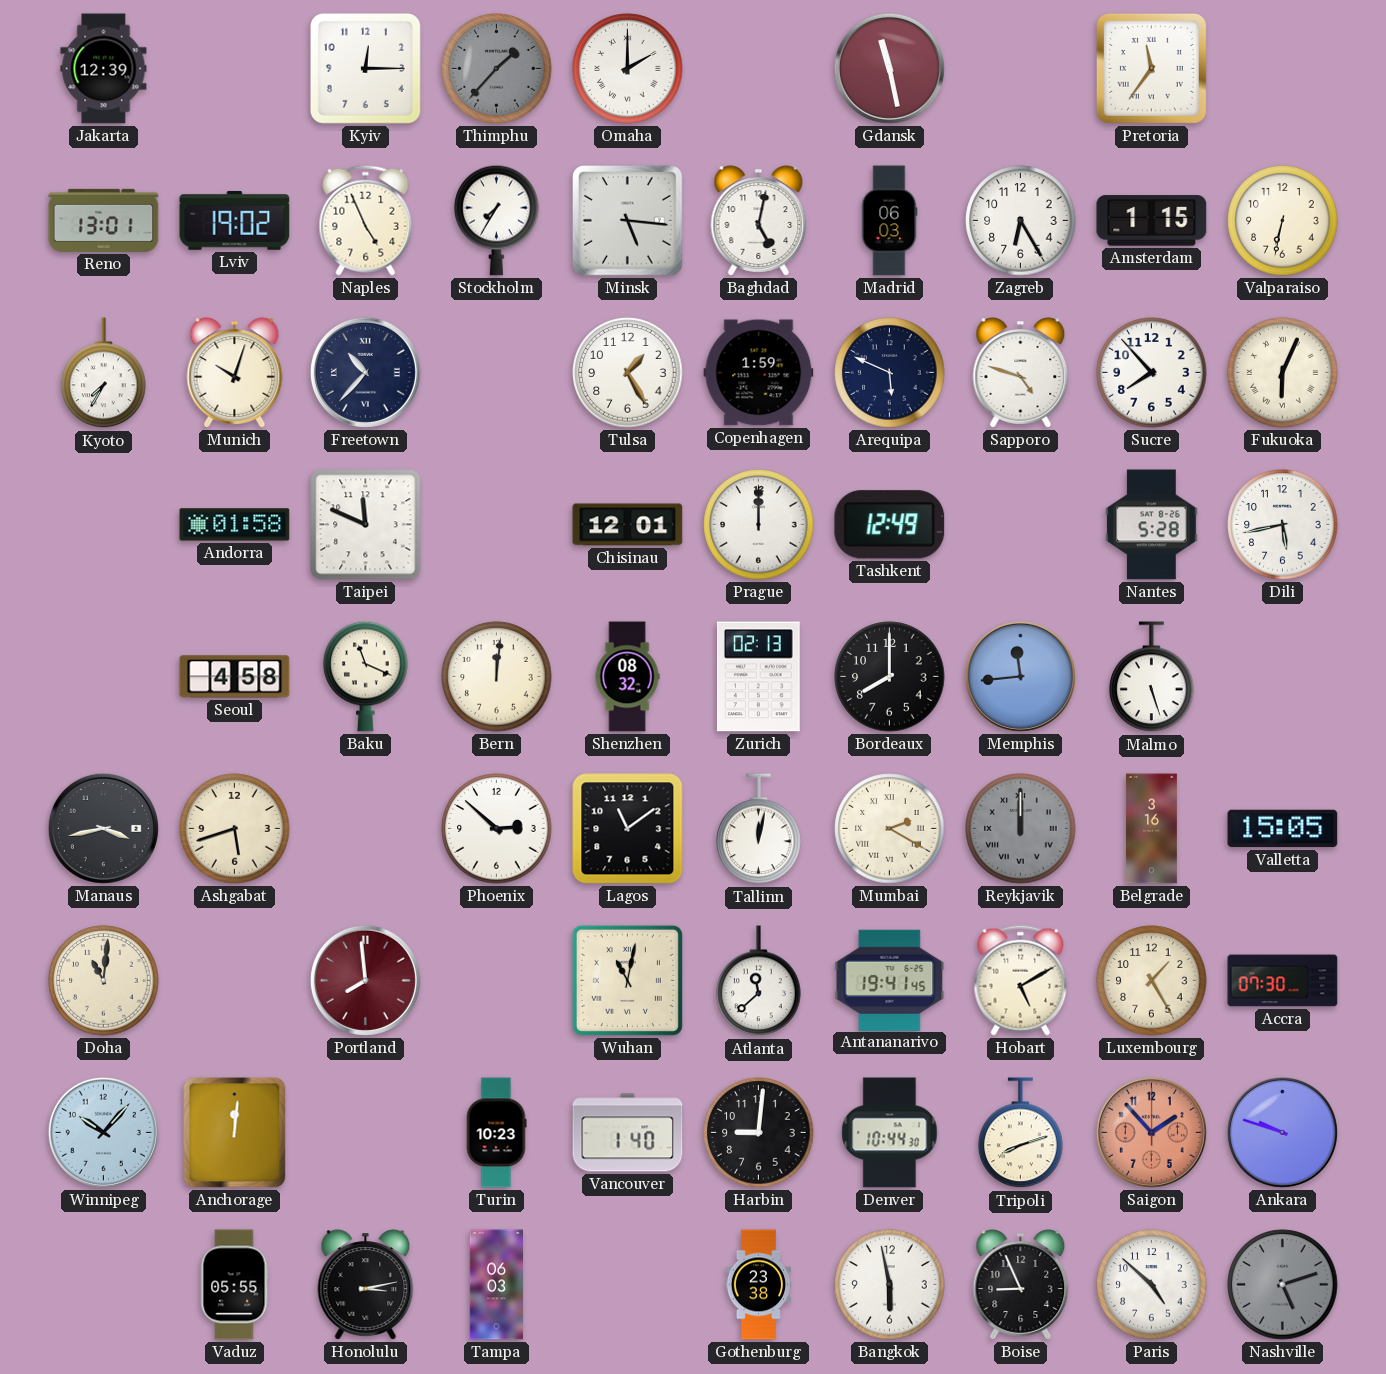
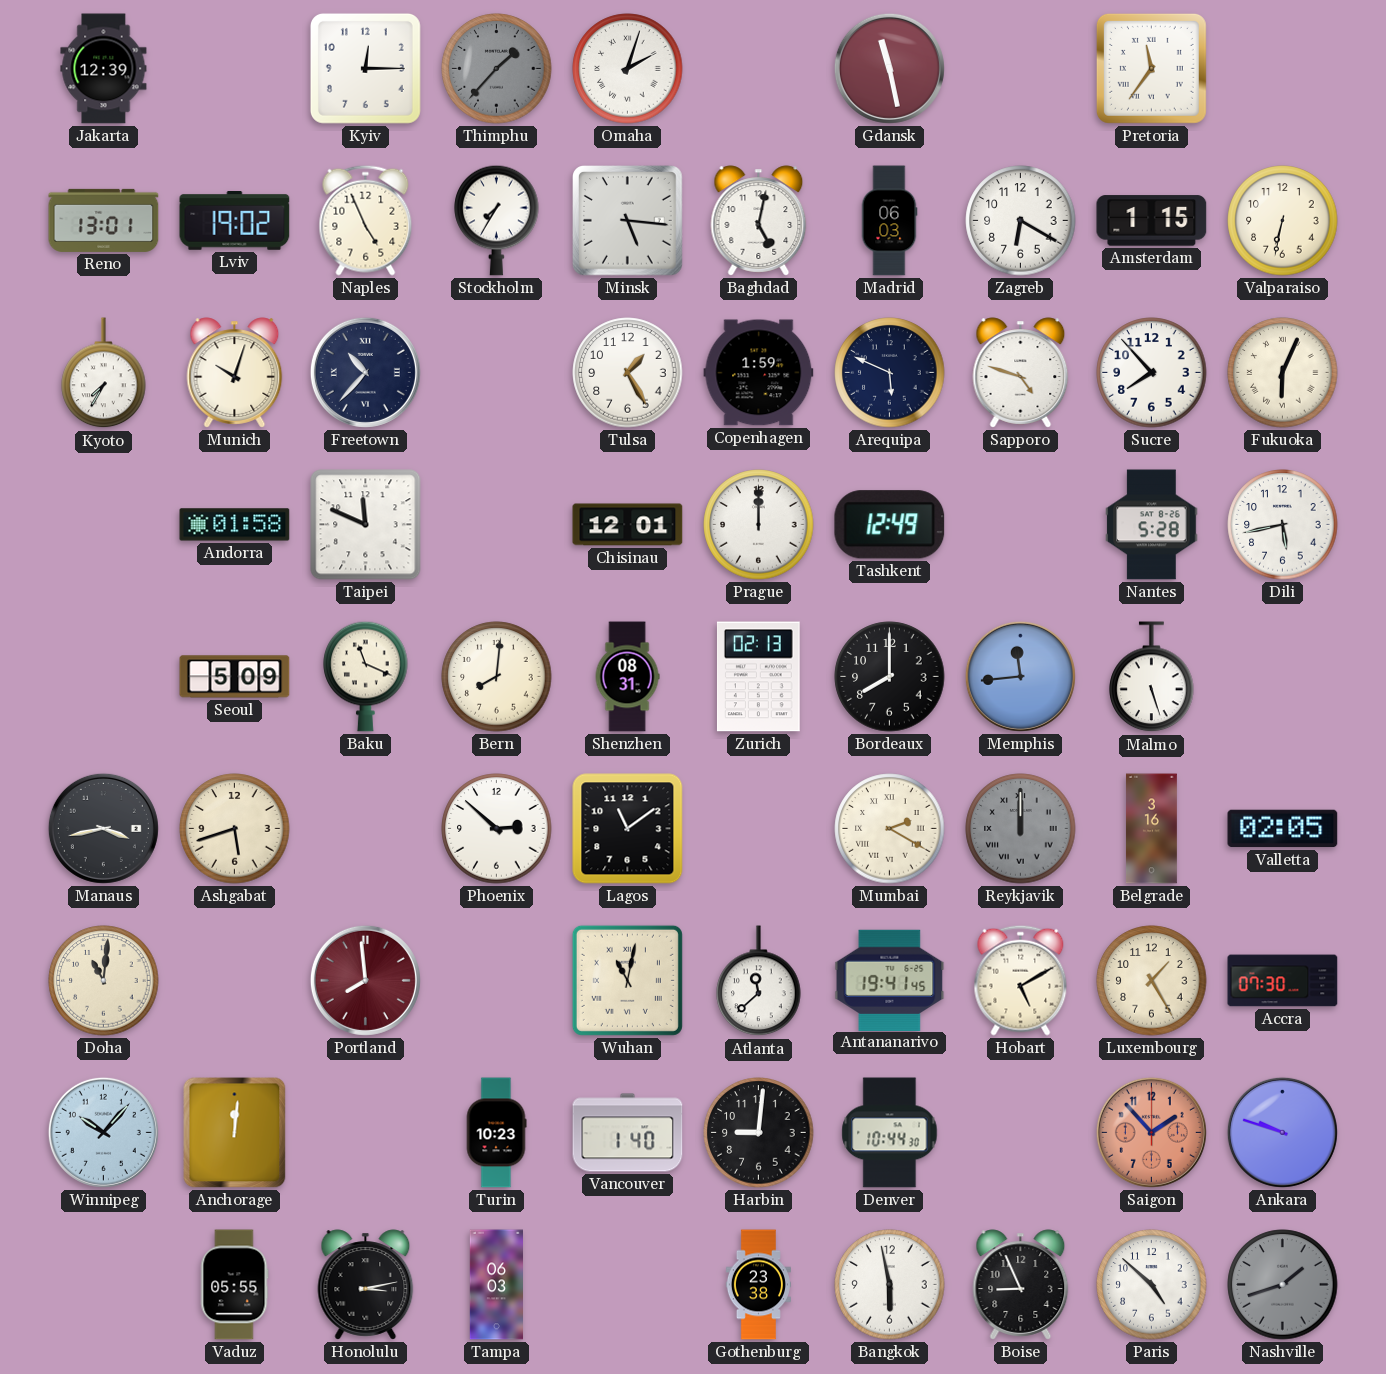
Omaha: 2:00 -> 2:03 (628, 69)
Zagreb: 6:25 -> 6:20 (1021, 221)
Seoul: 4:58 -> 5:09 (235, 677)
Bern: 12:01 -> 8:01 (497, 677)
Shenzhen: 08:32 -> 08:31 (627, 677)
Tallinn: 12:02 -> none (759, 829)
Valletta: 15:05 -> 02:05 (1283, 829)
Tripoli: 8:12 -> none (1021, 1133)
Nashville: 5:12 -> 1:42 (1283, 1285)
